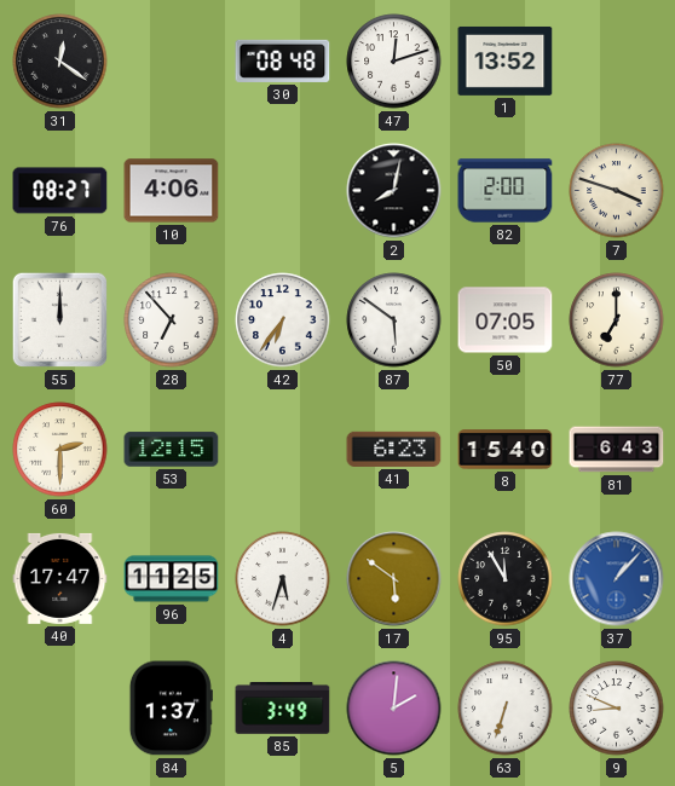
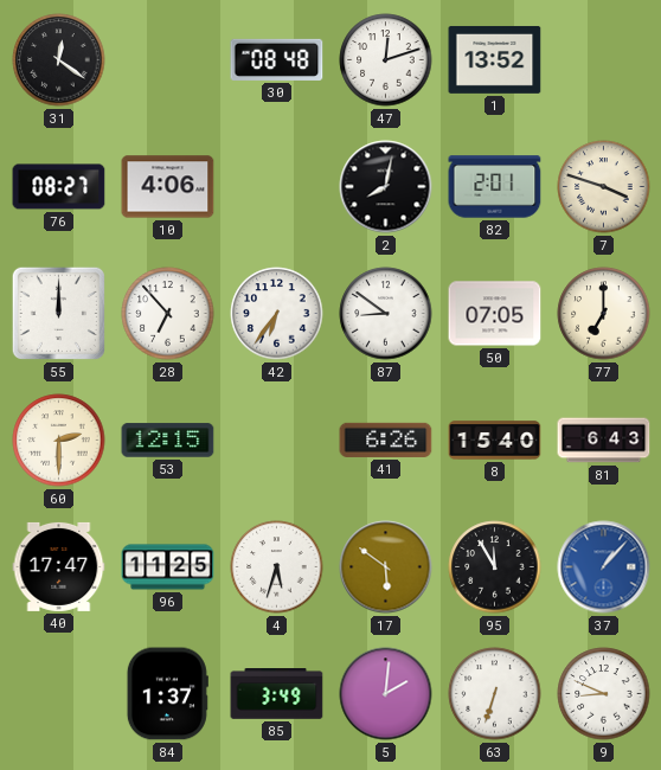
82: 2:00 -> 2:01 (495, 187)
87: 5:51 -> 8:51 (386, 314)
41: 6:23 -> 6:26 (386, 439)
